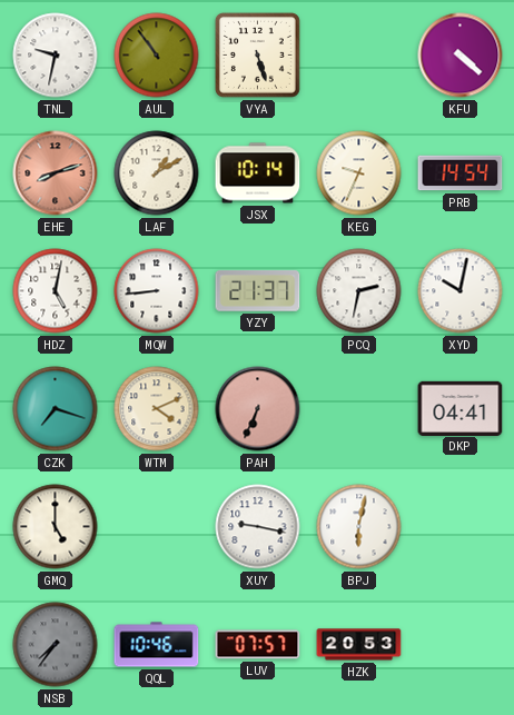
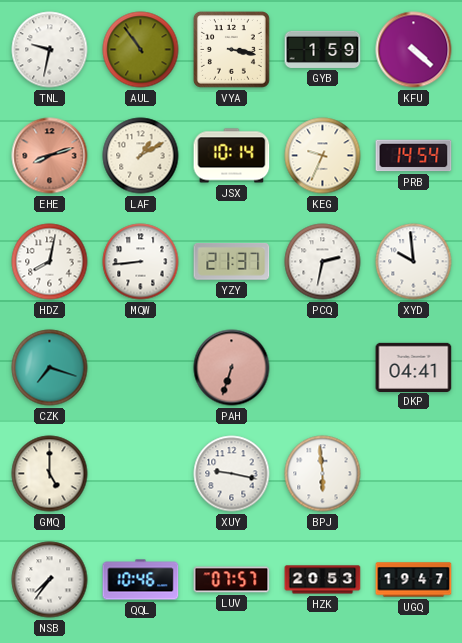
VYA: 5:27 -> 3:17 (231, 49)
GYB: none -> 1:59 (323, 49)
HDZ: 5:02 -> 8:02 (50, 262)
XYD: 10:02 -> 9:59 (414, 262)
WTM: 4:11 -> none (157, 409)
PAH: 6:34 -> 6:33 (232, 368)
BPJ: 6:02 -> 5:59 (323, 474)
NSB dial: grey -> white (50, 580)
UGQ: none -> 19:47 (414, 580)
